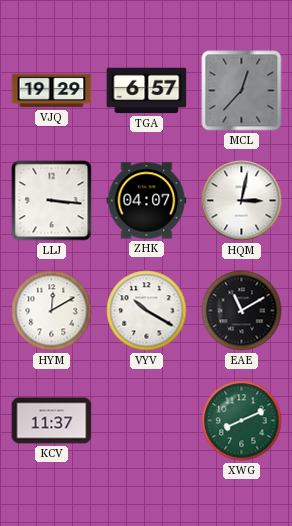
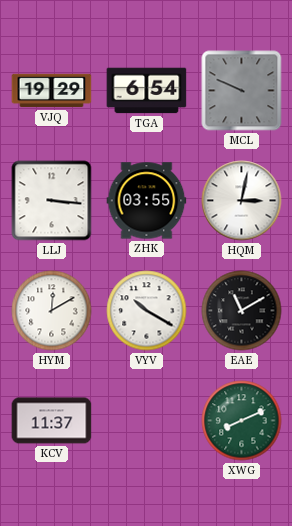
TGA: 6:57 -> 6:54 (147, 91)
MCL: 12:37 -> 9:49 (242, 91)
ZHK: 04:07 -> 03:55 (147, 201)
